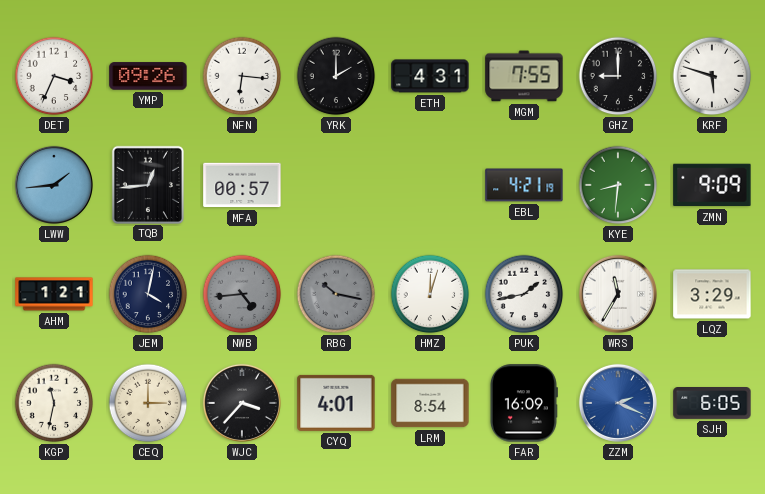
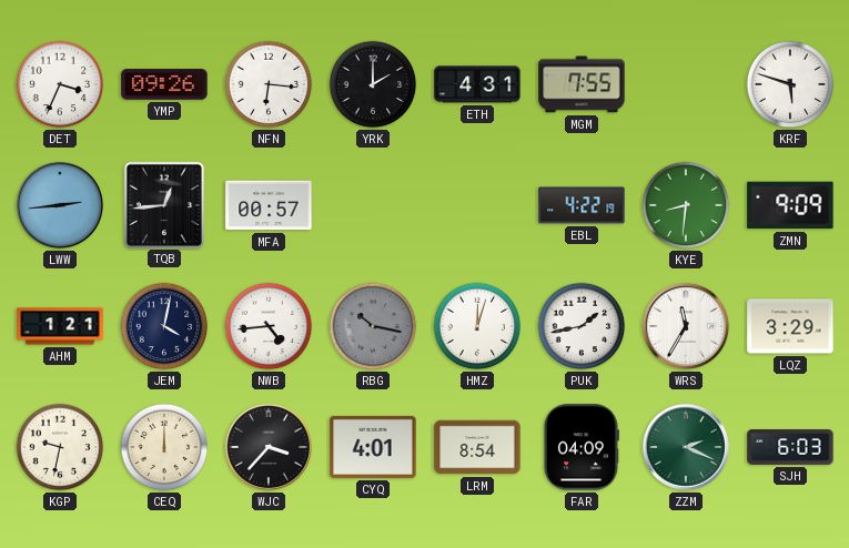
GHZ: 9:00 -> none (618, 76)
LWW: 1:44 -> 2:44 (60, 205)
EBL: 4:21 -> 4:22 (582, 205)
NWB dial: grey -> white (269, 326)
KGP: 11:32 -> 9:32 (60, 447)
CEQ: 3:00 -> 12:00 (164, 447)
FAR: 16:09 -> 04:09 (580, 447)
ZZM dial: blue -> green (686, 447)
SJH: 6:05 -> 6:03 (790, 448)
